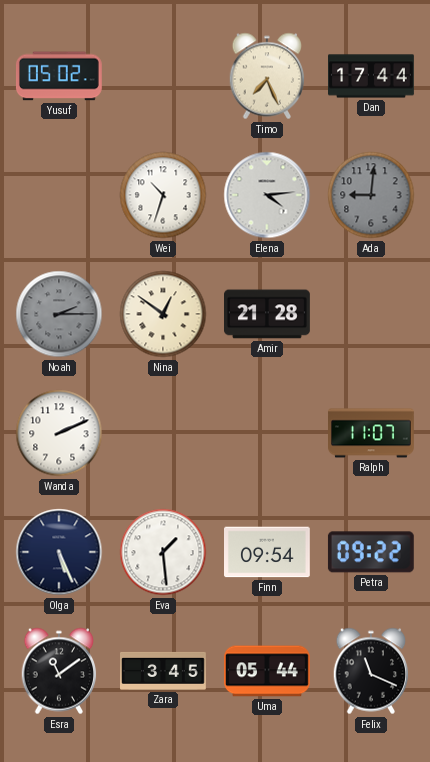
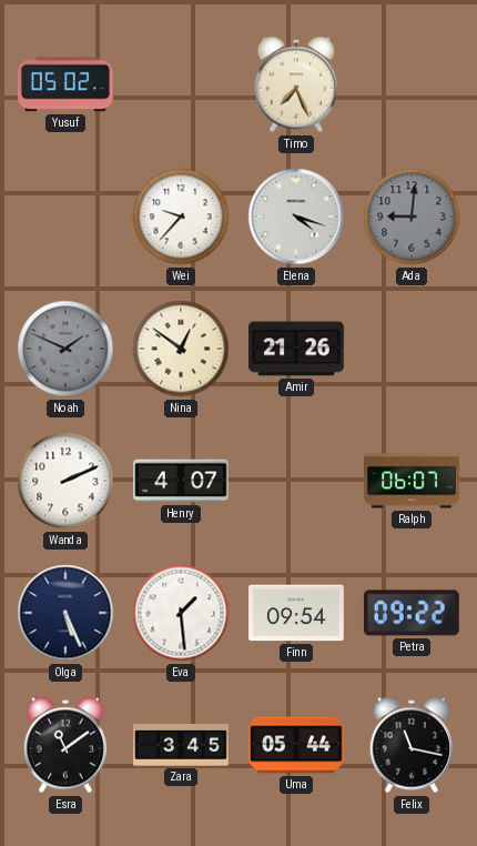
Dan: 17:44 -> none (371, 76)
Wei: 10:33 -> 9:37 (181, 216)
Elena: 4:14 -> 4:18 (296, 216)
Noah: 2:15 -> 1:49 (65, 349)
Amir: 21:28 -> 21:26 (297, 349)
Henry: none -> 4:07 (182, 481)
Ralph: 11:07 -> 06:07 (413, 481)
Felix: 11:19 -> 11:17 (412, 745)
